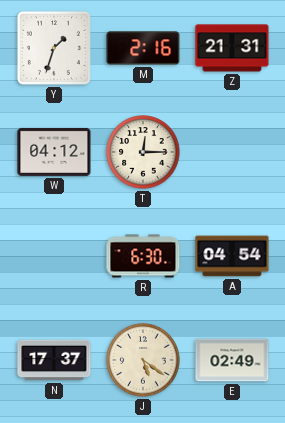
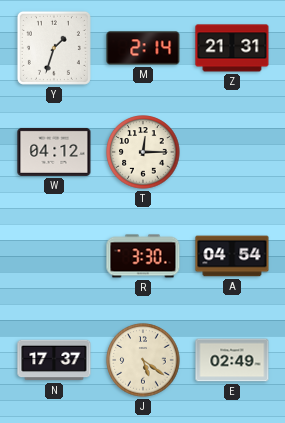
M: 2:16 -> 2:14 (143, 48)
R: 6:30 -> 3:30 (143, 256)
